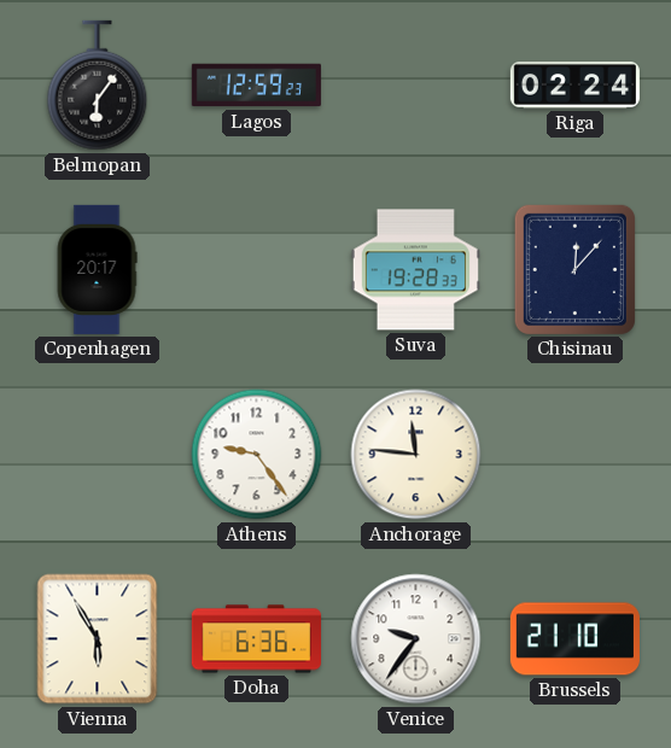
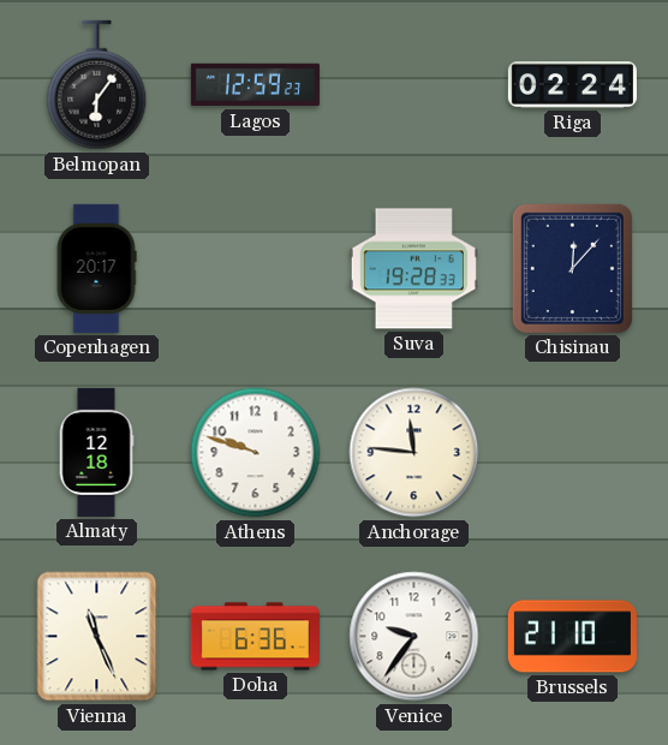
Almaty: none -> 12:18 (96, 452)
Athens: 9:24 -> 9:48 (256, 453)
Vienna: 5:55 -> 11:26 (97, 637)
